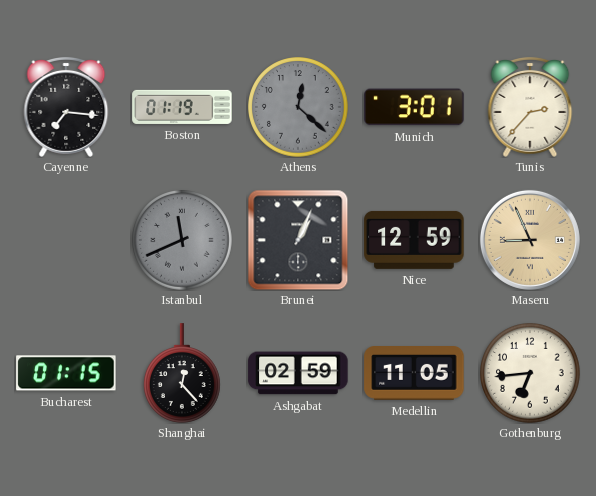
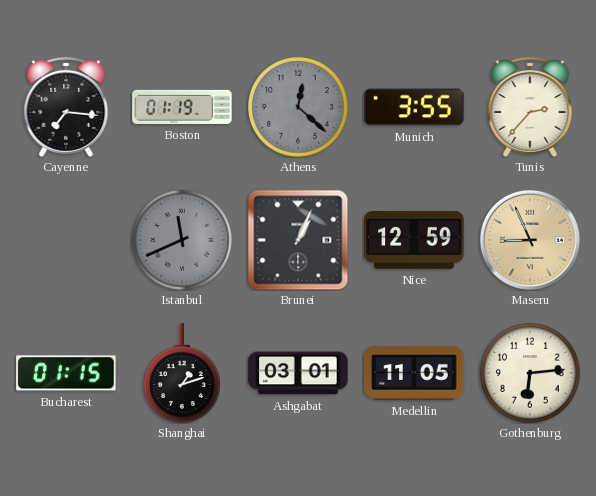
Munich: 3:01 -> 3:55 (414, 107)
Shanghai: 12:23 -> 1:12 (182, 373)
Ashgabat: 02:59 -> 03:01 (298, 373)
Gothenburg: 6:44 -> 6:14 (531, 374)
